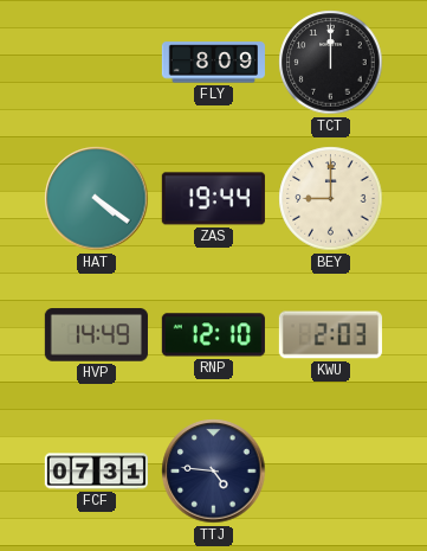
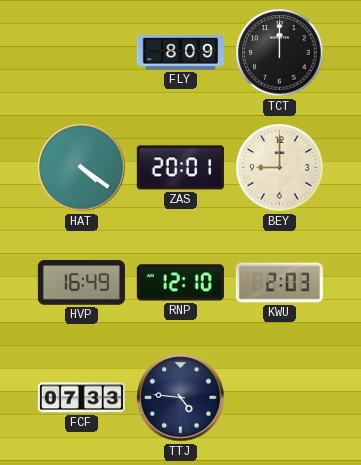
ZAS: 19:44 -> 20:01 (180, 168)
HVP: 14:49 -> 16:49 (81, 283)
FCF: 07:31 -> 07:33 (81, 398)
